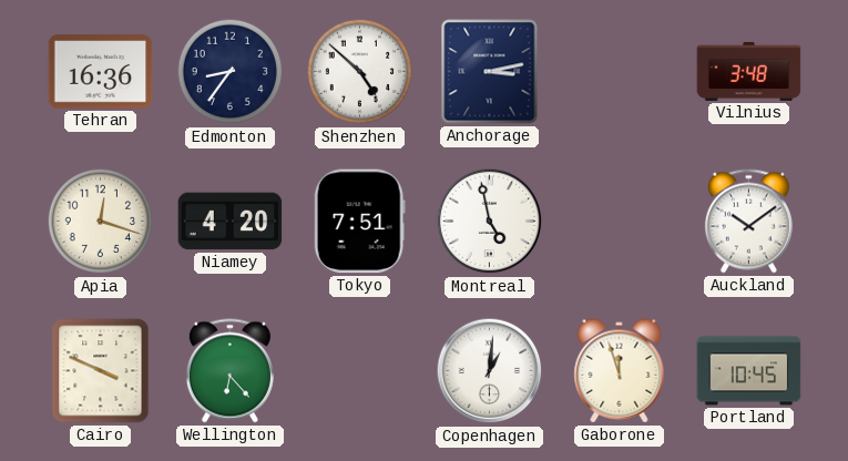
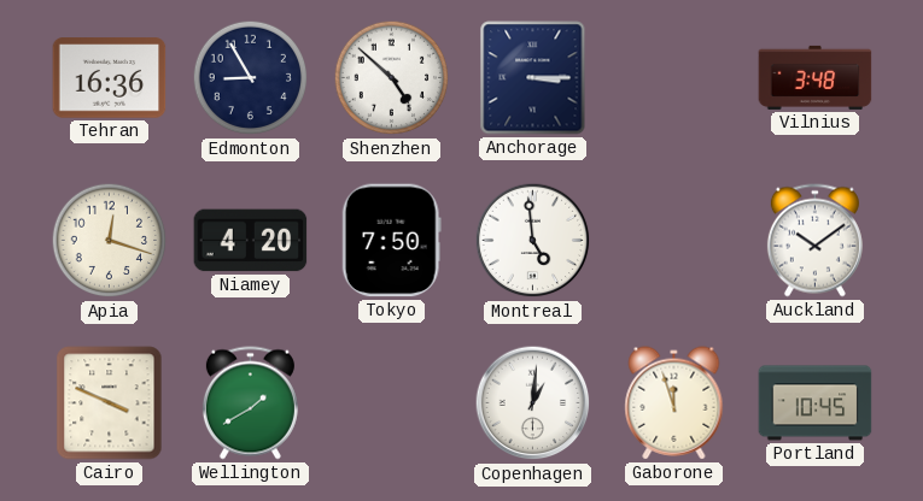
Edmonton: 8:36 -> 8:55 (251, 78)
Anchorage: 3:13 -> 3:15 (533, 78)
Tokyo: 7:51 -> 7:50 (391, 241)
Montreal: 4:58 -> 4:59 (533, 241)
Wellington: 6:23 -> 1:40 (250, 403)
